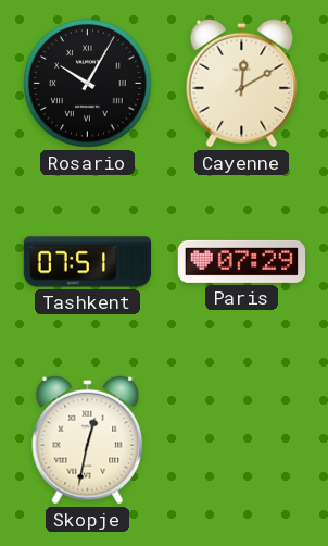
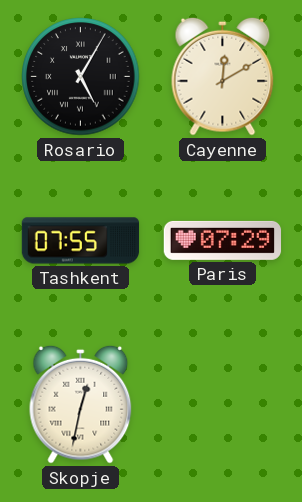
Rosario: 10:05 -> 5:05 (81, 77)
Tashkent: 07:51 -> 07:55 (81, 241)
